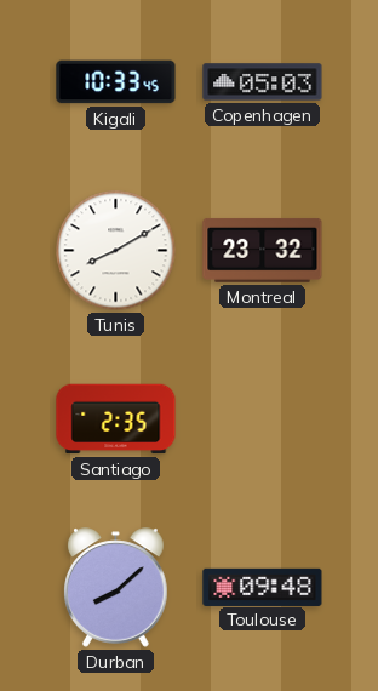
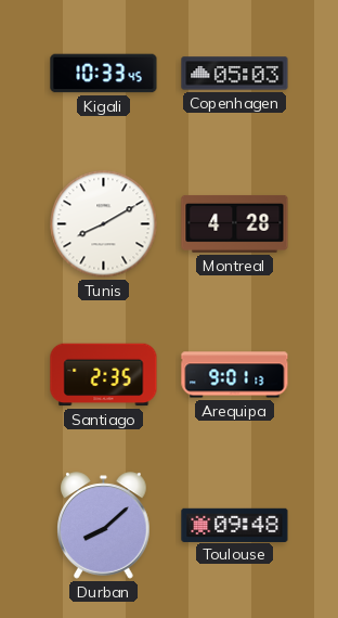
Montreal: 23:32 -> 4:28 (235, 223)
Arequipa: none -> 9:01 (235, 375)
